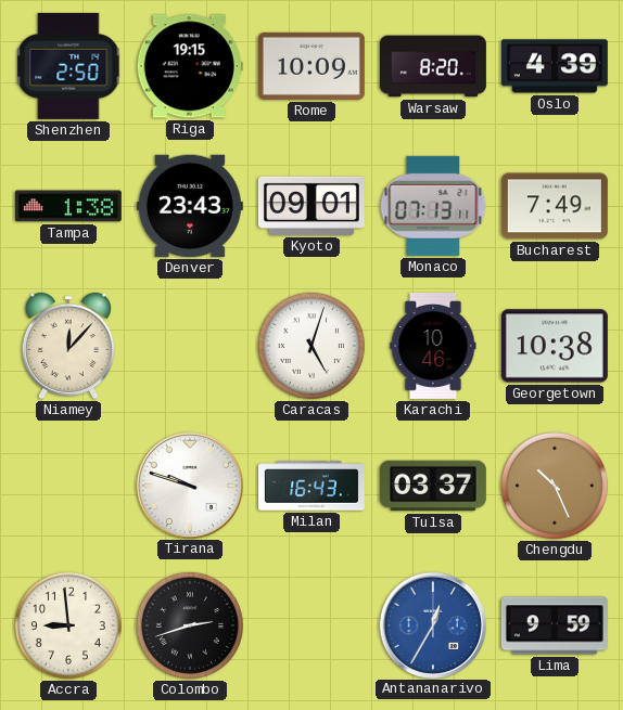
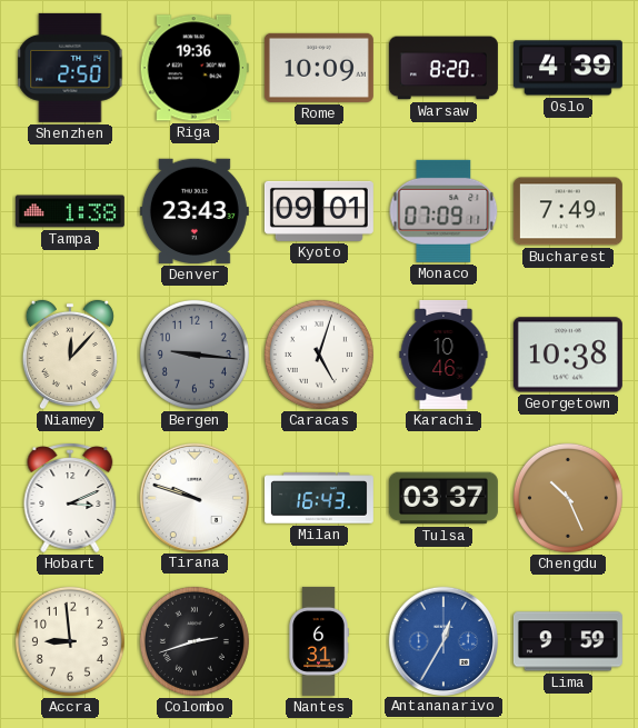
Riga: 19:15 -> 19:36 (195, 68)
Monaco: 07:13 -> 07:09 (443, 211)
Bergen: none -> 9:16 (195, 355)
Hobart: none -> 3:11 (70, 498)
Nantes: none -> 6:31 (319, 641)
